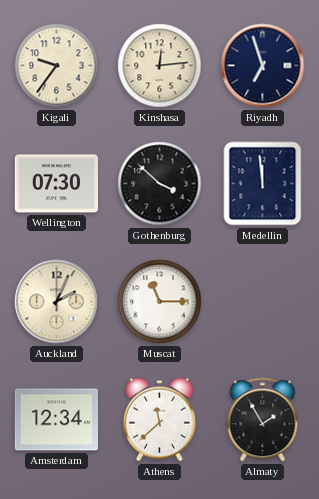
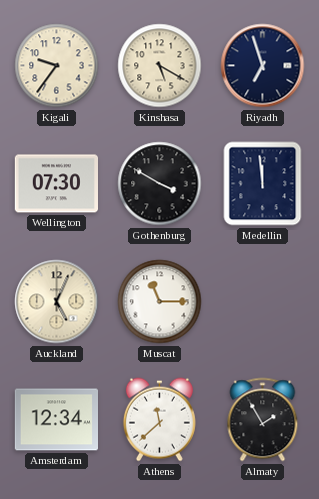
Kinshasa: 12:14 -> 5:20 (160, 66)
Gothenburg: 3:52 -> 3:50 (160, 184)
Auckland: 2:04 -> 5:04 (57, 302)
